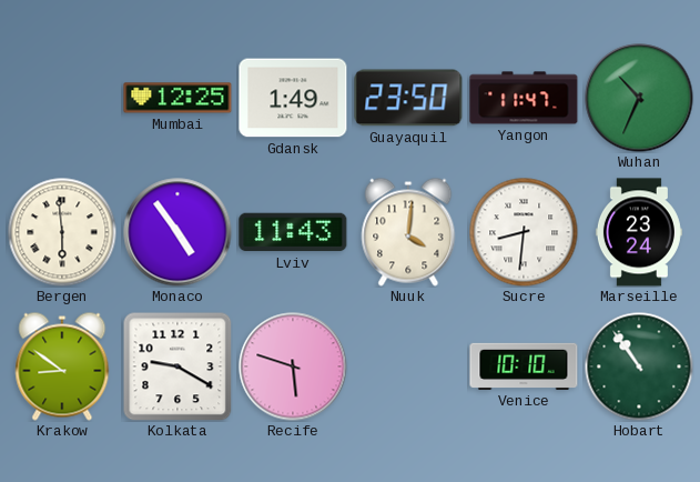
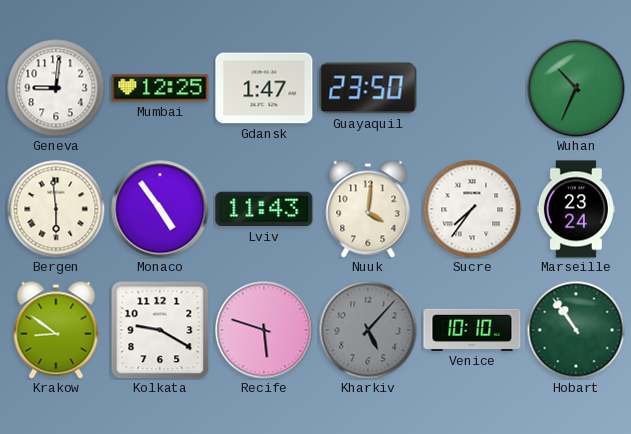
Geneva: none -> 9:01 (56, 88)
Gdansk: 1:49 -> 1:47 (264, 88)
Yangon: 11:47 -> none (524, 98)
Sucre: 8:31 -> 7:36 (472, 209)
Kharkiv: none -> 5:07 (368, 330)
